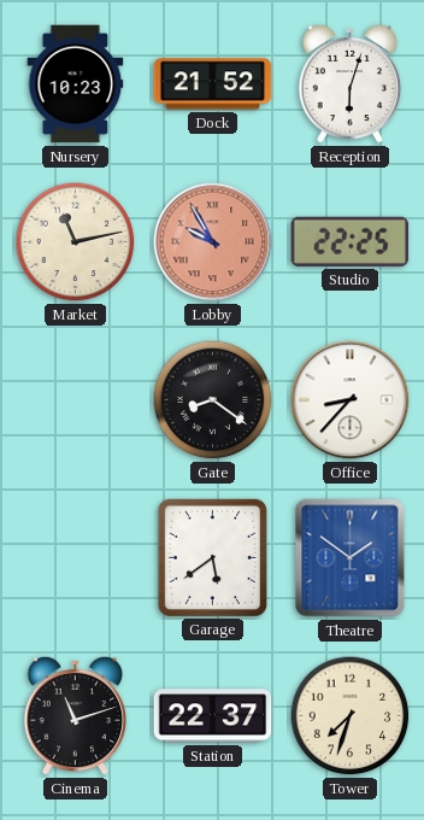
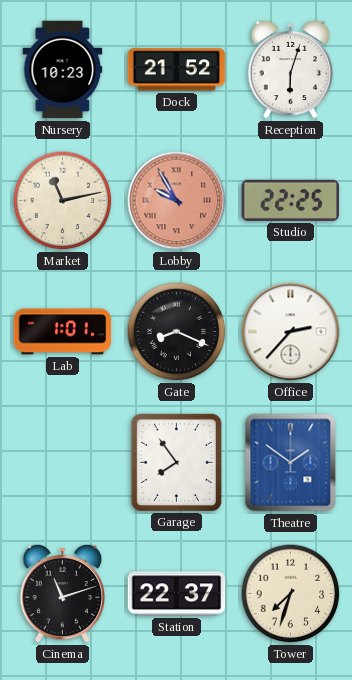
Lab: none -> 1:01 (63, 332)
Gate: 8:21 -> 8:19 (177, 332)
Office: 8:37 -> 2:37 (291, 332)
Garage: 5:39 -> 7:54 (176, 462)
